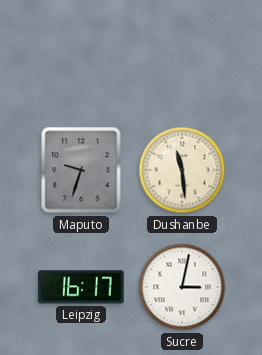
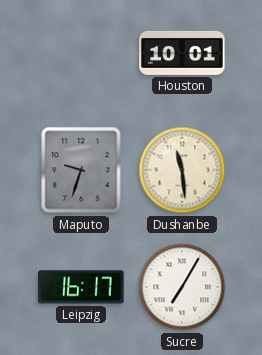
Houston: none -> 10:01 (182, 53)
Sucre: 3:02 -> 7:05 (182, 287)
